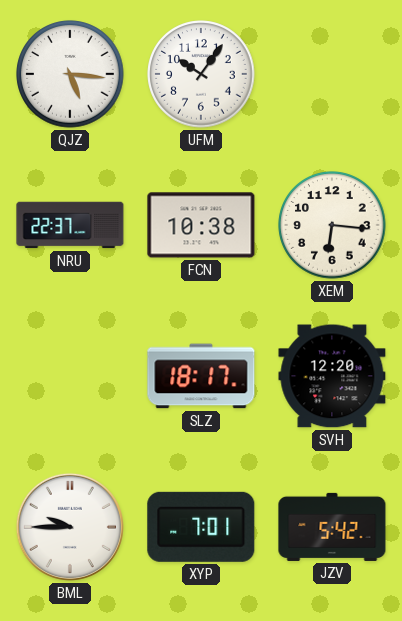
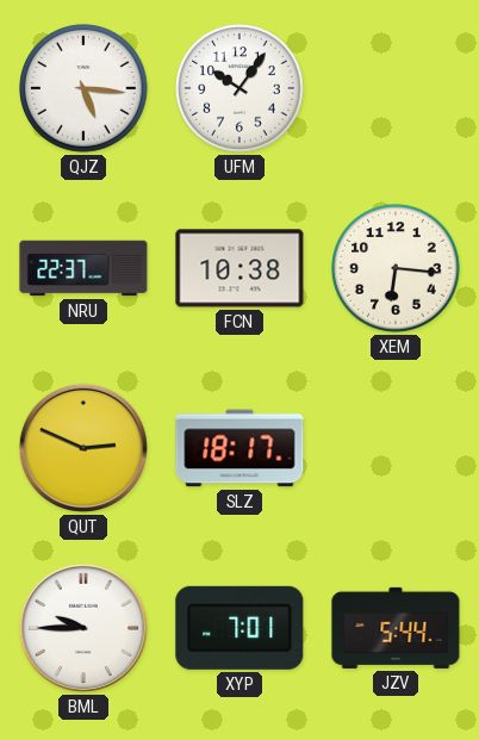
QUT: none -> 2:49 (83, 448)
SVH: 12:20 -> none (332, 376)
JZV: 5:42 -> 5:44 (396, 628)
